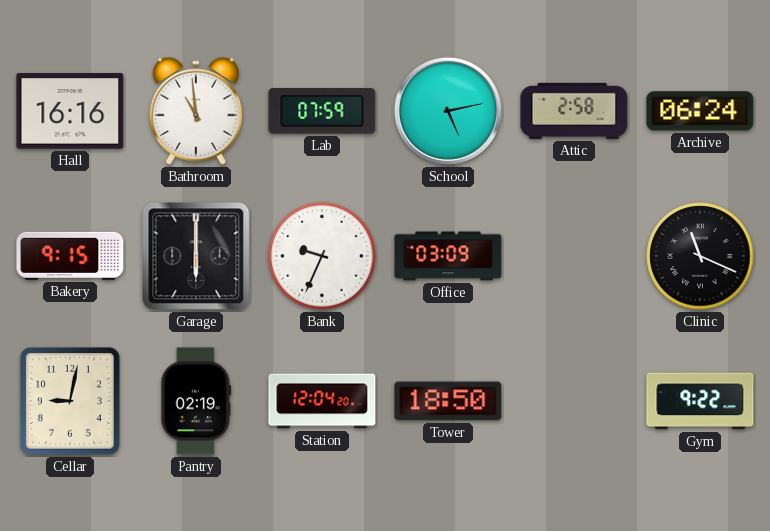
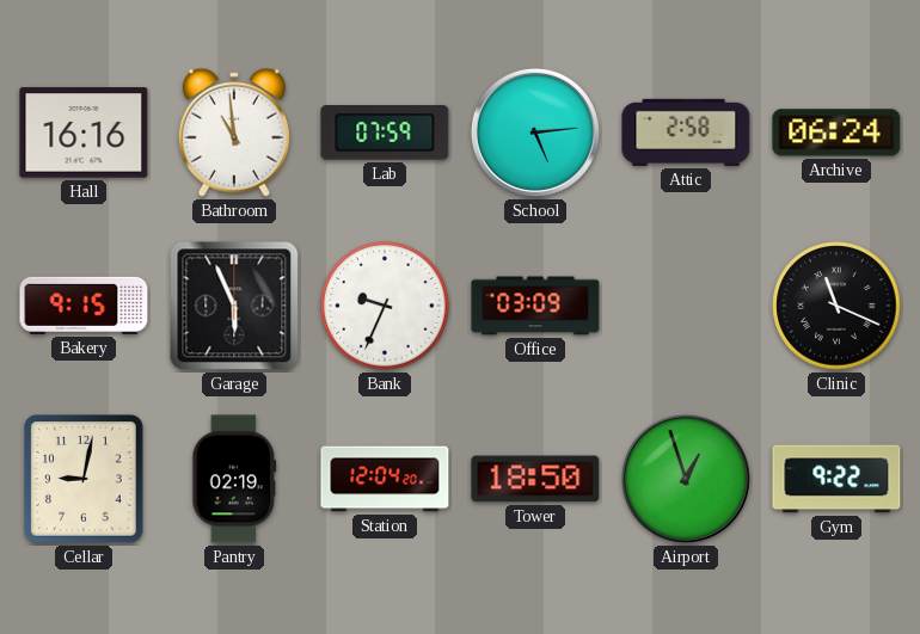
School: 5:13 -> 5:14 (535, 133)
Garage: 6:00 -> 5:56 (234, 306)
Airport: none -> 12:57 (686, 479)
